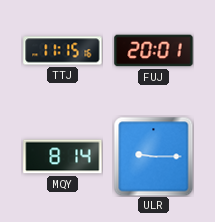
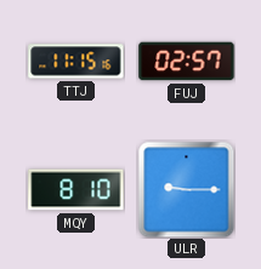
FUJ: 20:01 -> 02:57 (187, 62)
MQY: 8:14 -> 8:10 (76, 190)
